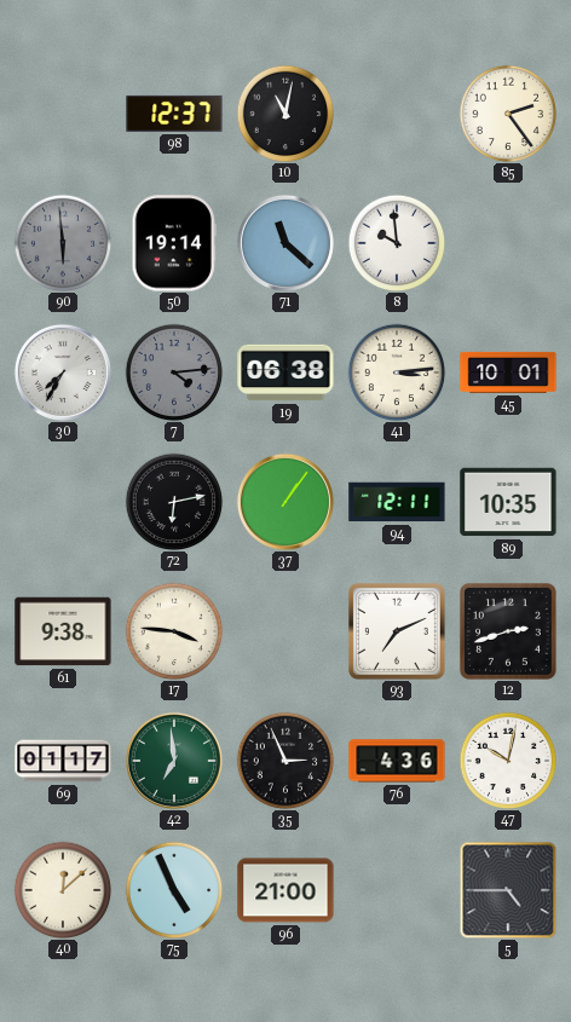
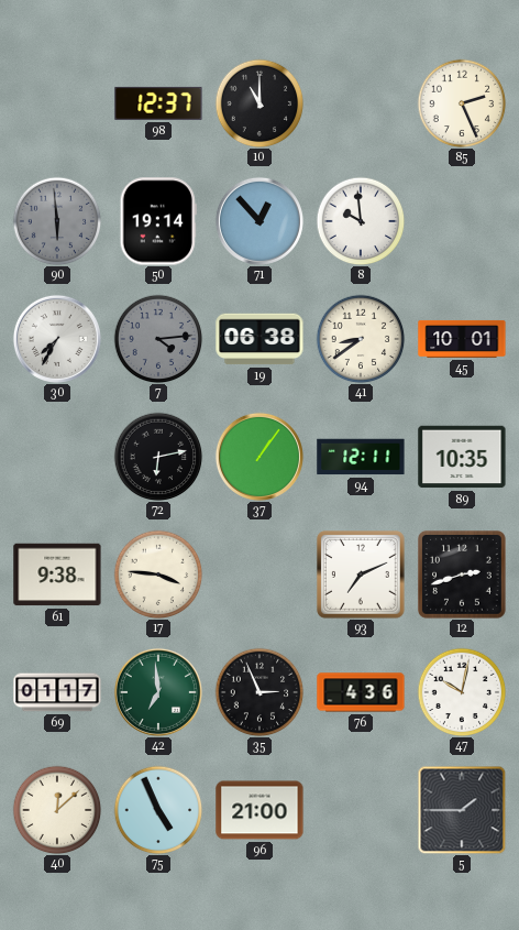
10: 11:02 -> 11:00 (259, 103)
85: 2:24 -> 2:26 (462, 103)
71: 11:22 -> 12:53 (259, 221)
41: 3:14 -> 8:39 (361, 339)
5: 4:45 -> 1:45 (462, 810)
